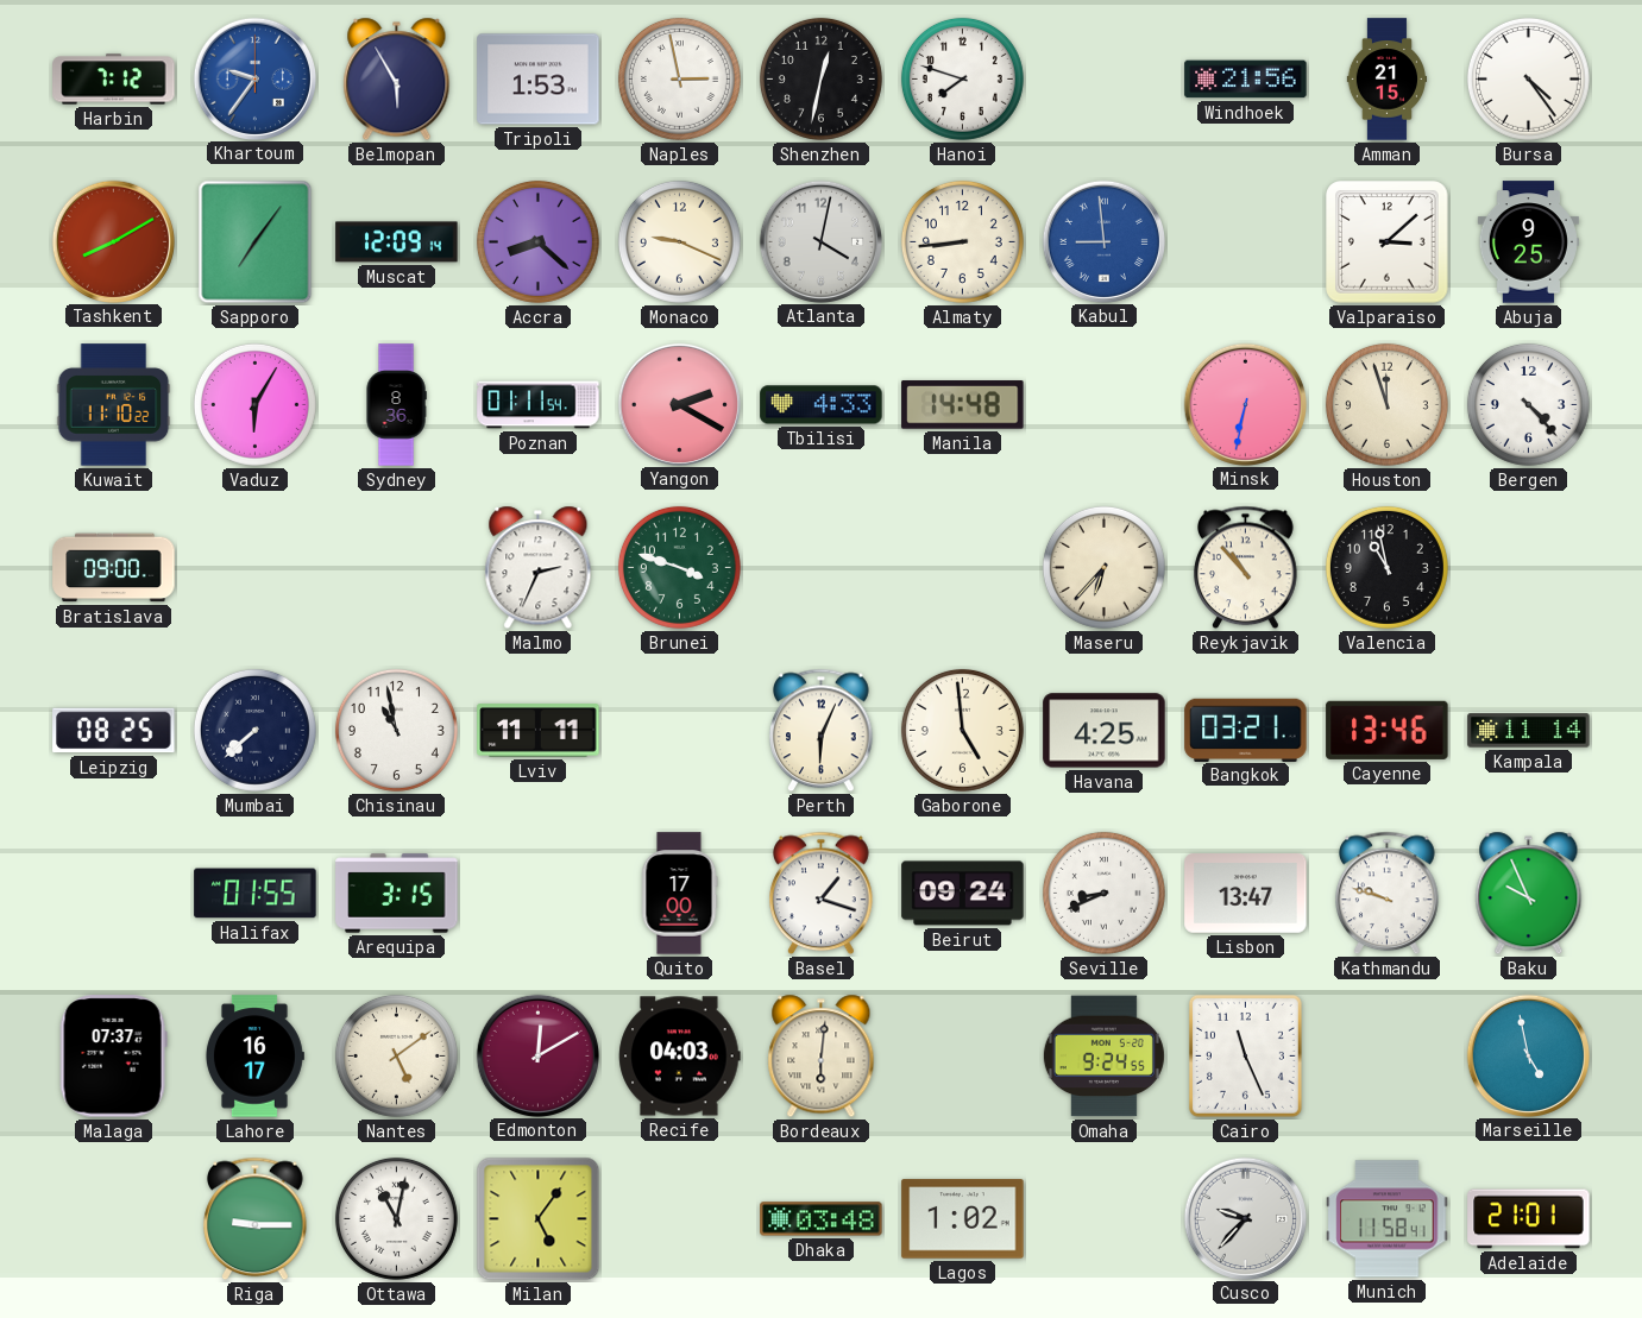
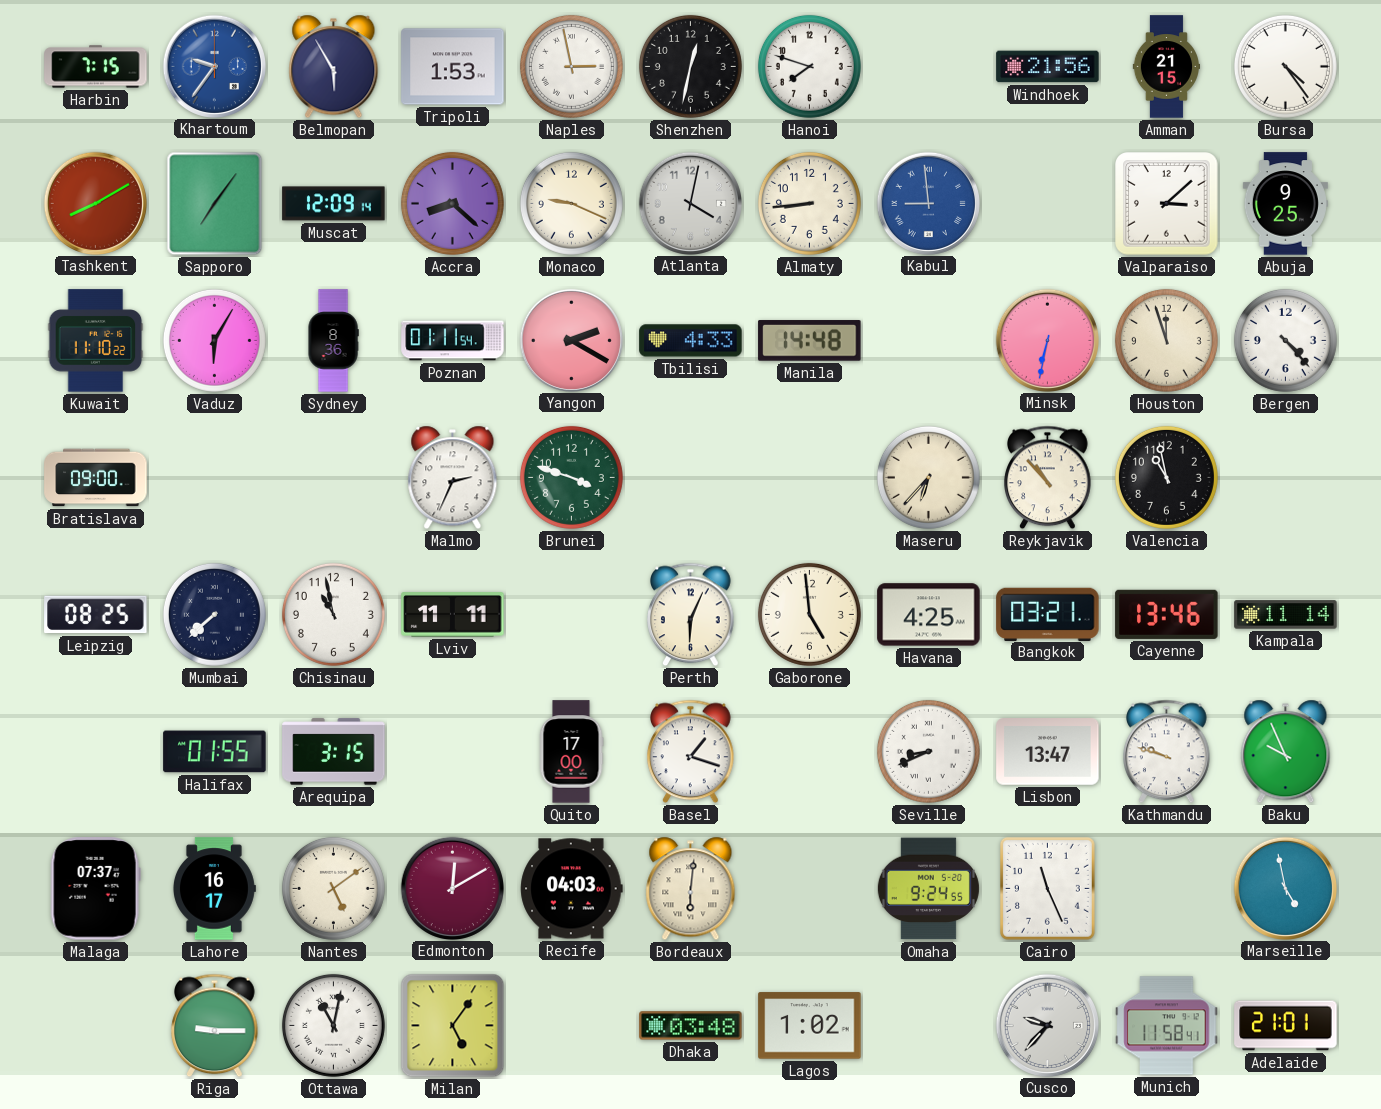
Harbin: 7:12 -> 7:15 (96, 67)
Beirut: 09:24 -> none (963, 894)
